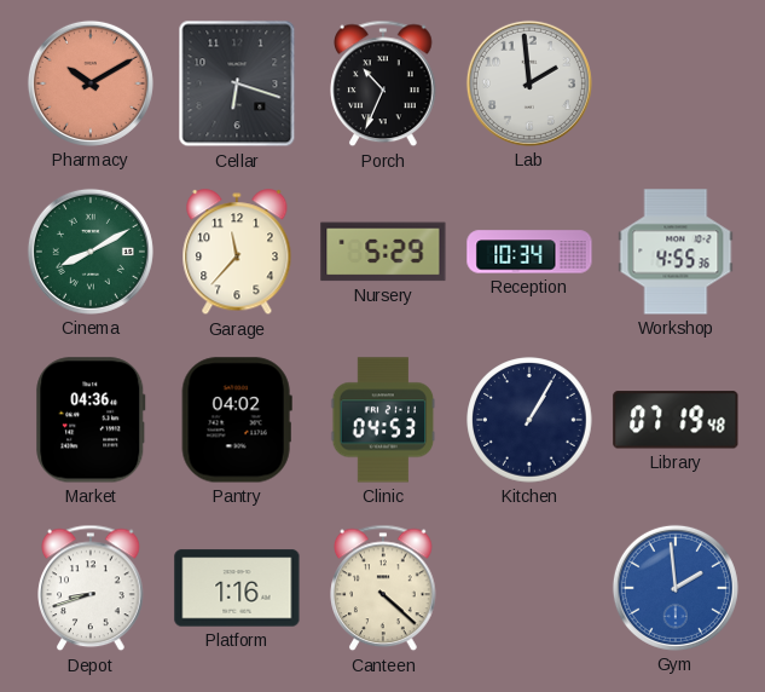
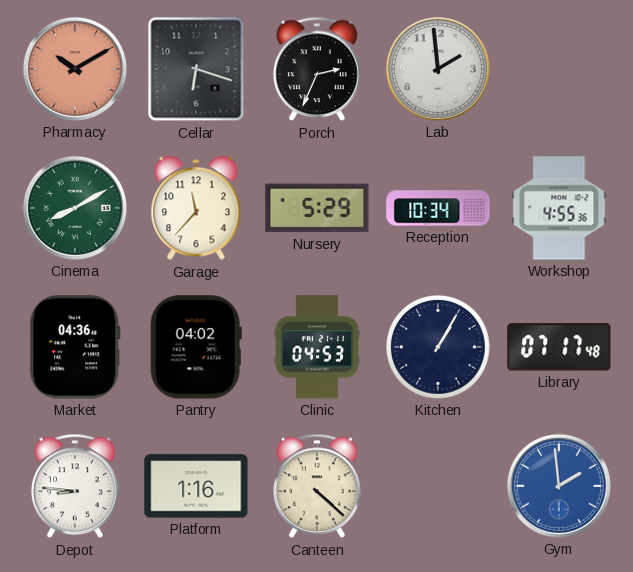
Porch: 10:34 -> 2:34 (317, 69)
Library: 07:19 -> 07:17 (559, 347)
Depot: 8:42 -> 8:46 (75, 486)
